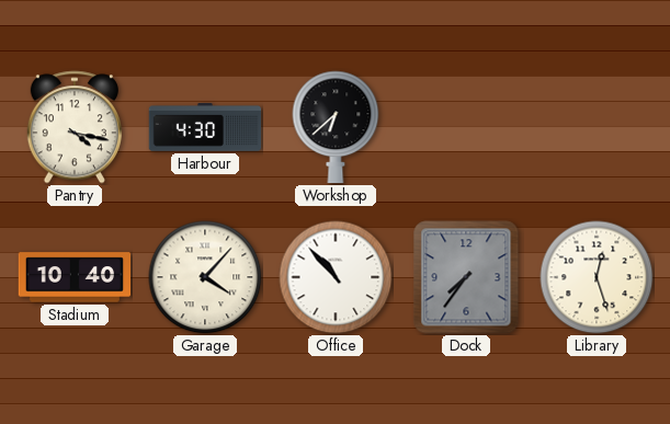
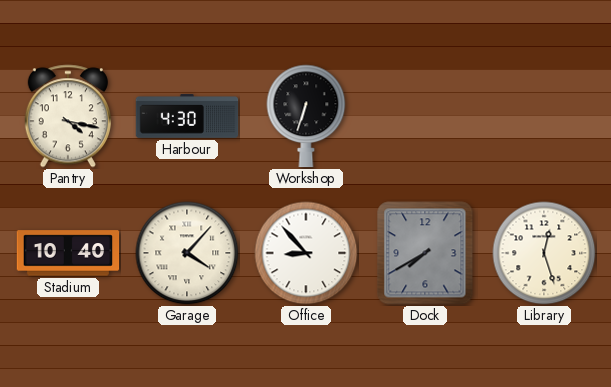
Workshop: 6:38 -> 6:33 (306, 116)
Office: 10:53 -> 8:53 (306, 253)
Dock: 7:36 -> 7:40 (425, 253)
